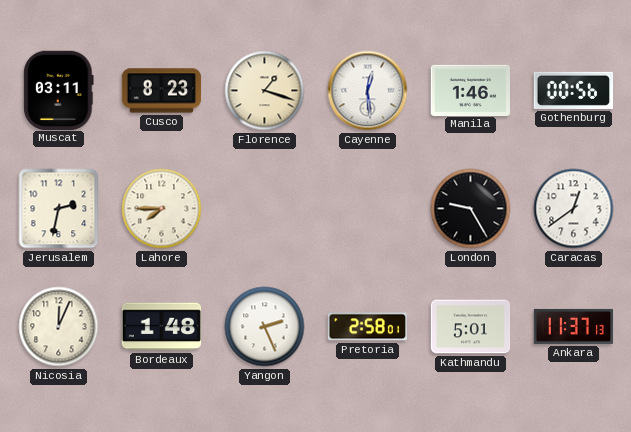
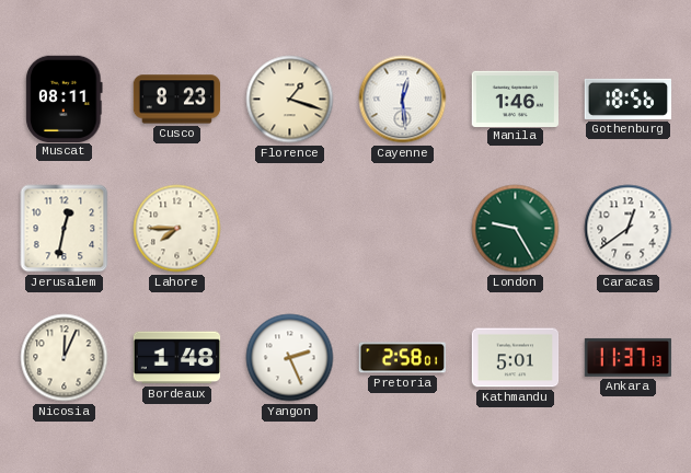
Muscat: 03:11 -> 08:11 (65, 99)
Gothenburg: 00:56 -> 18:56 (627, 99)
Jerusalem: 2:32 -> 12:32 (65, 229)
London dial: black -> green (516, 229)
